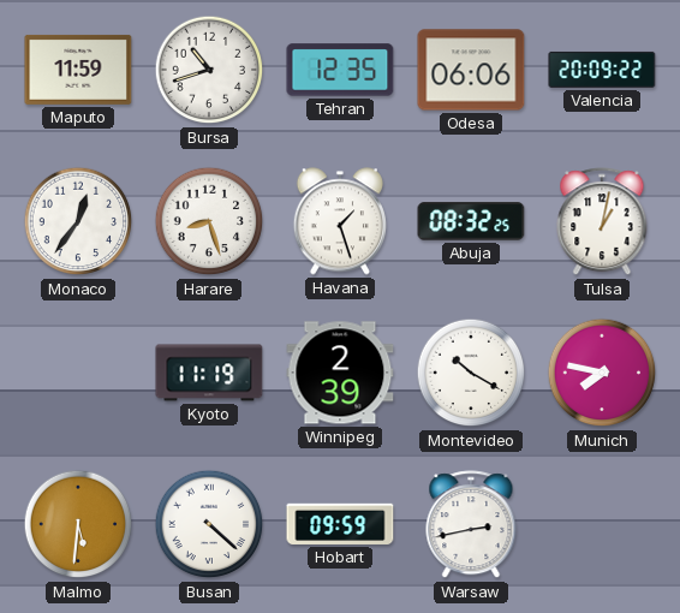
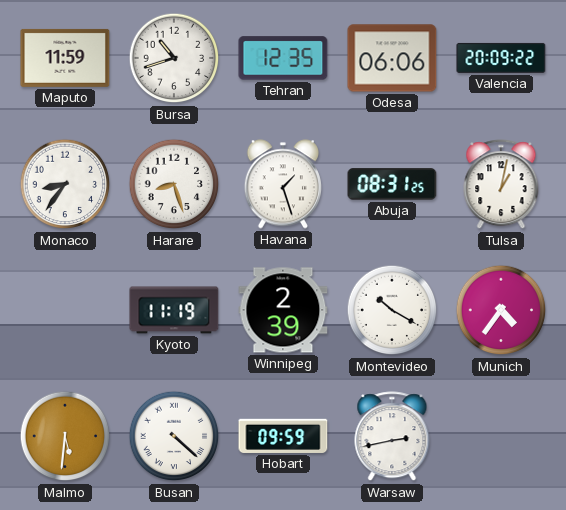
Monaco: 12:36 -> 8:36 (65, 184)
Abuja: 08:32 -> 08:31 (392, 184)
Munich: 7:47 -> 4:36 (501, 310)
